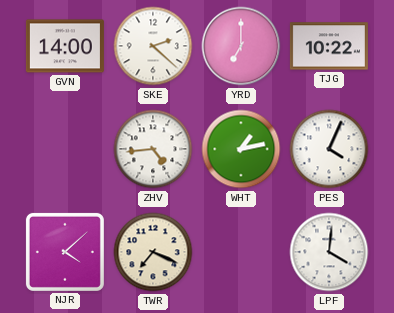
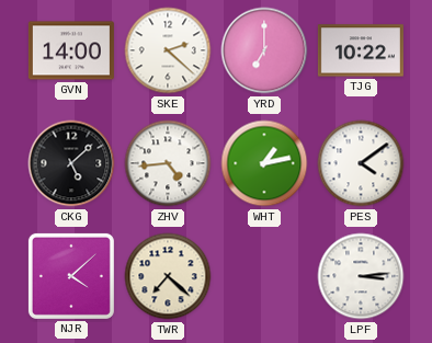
CKG: none -> 5:08 (71, 163)
PES: 4:04 -> 4:09 (361, 163)
TWR: 7:19 -> 7:22 (168, 276)
LPF: 4:01 -> 3:14 (361, 276)
